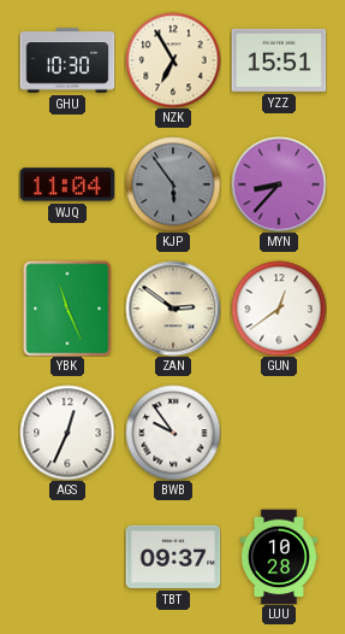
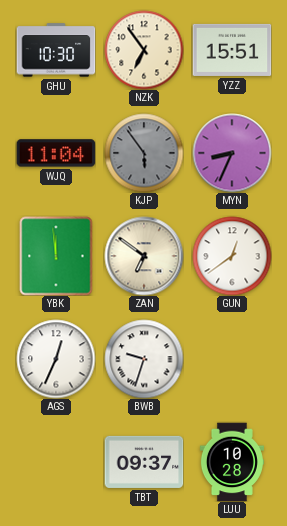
NZK: 6:55 -> 6:54 (144, 50)
MYN: 8:37 -> 8:34 (232, 153)
YBK: 11:26 -> 11:59 (56, 256)
ZAN: 2:51 -> 6:51 (144, 256)
BWB: 9:54 -> 9:33 (144, 359)
